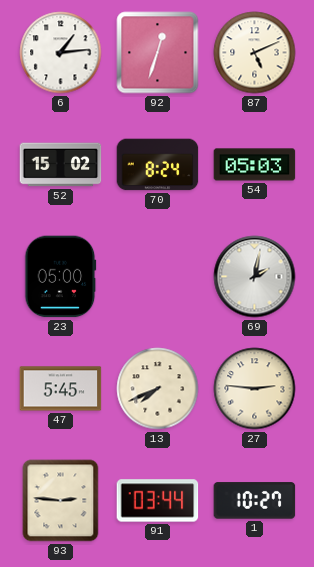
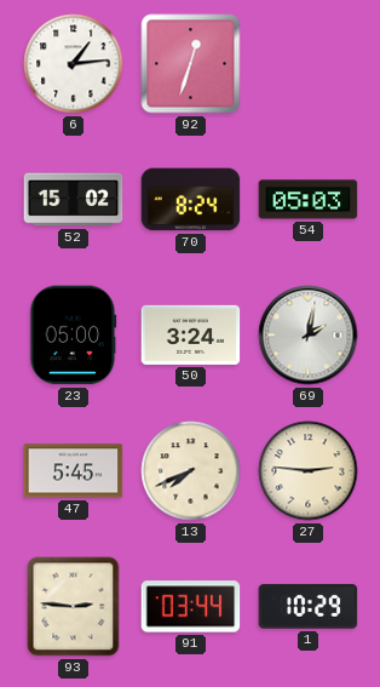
87: 5:11 -> none (255, 53)
50: none -> 3:24 (191, 334)
1: 10:27 -> 10:29 (309, 607)
